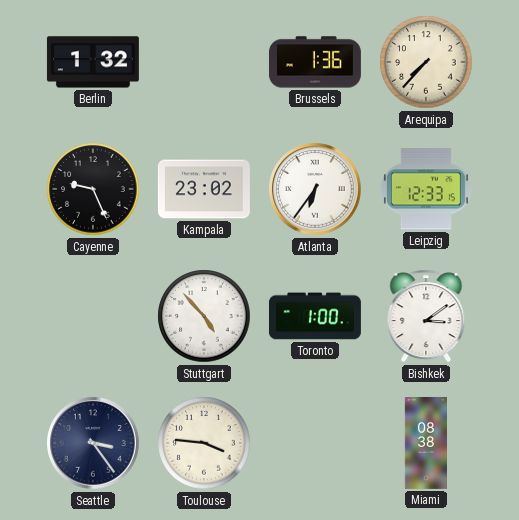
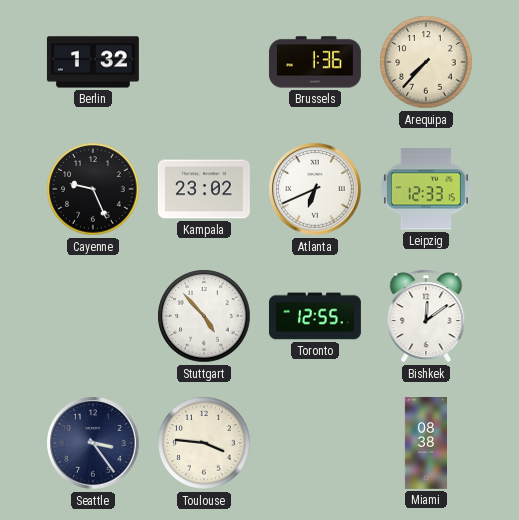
Atlanta: 6:36 -> 6:41 (315, 189)
Toronto: 1:00 -> 12:55 (315, 316)
Bishkek: 3:09 -> 12:09 (426, 316)
